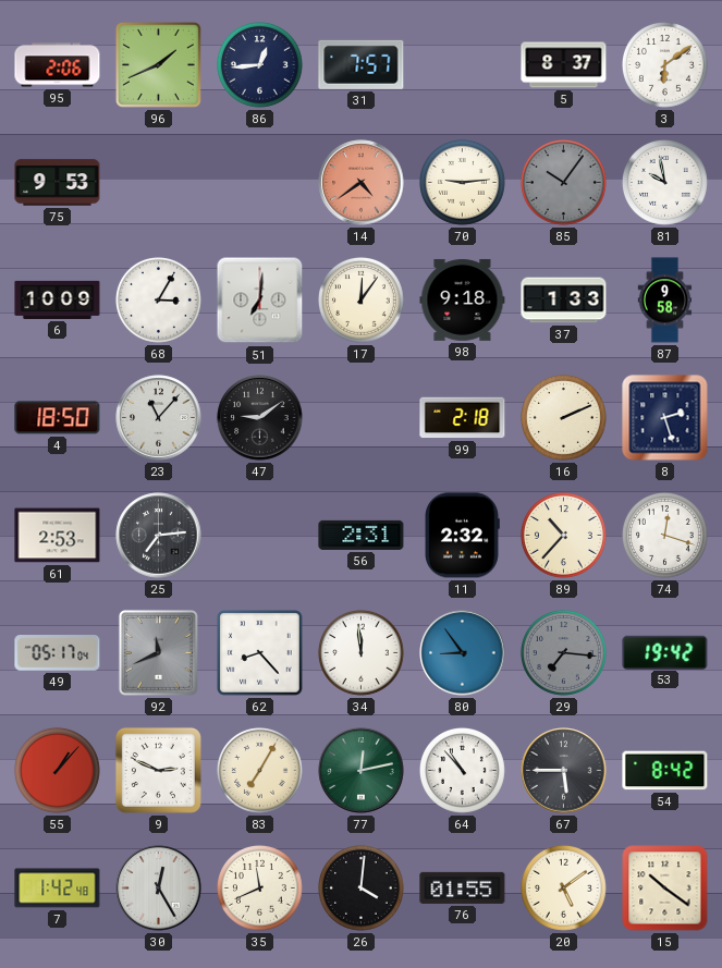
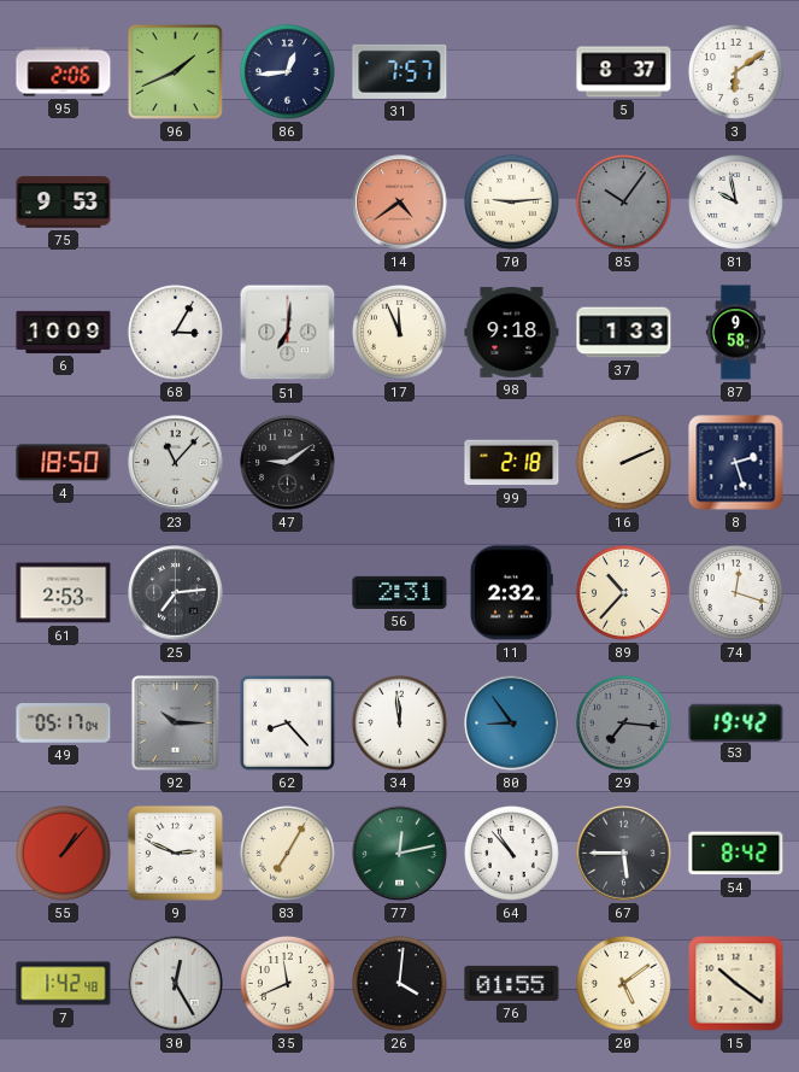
17: 12:06 -> 11:56 (399, 332)
92: 11:41 -> 10:15 (175, 722)
